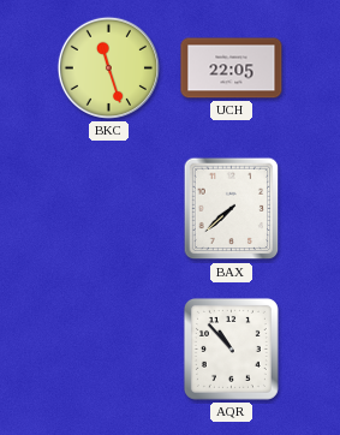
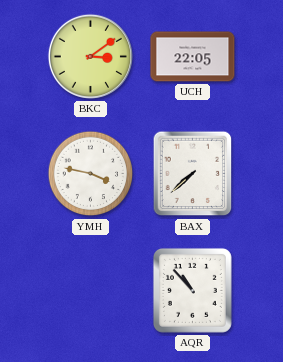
BKC: 11:27 -> 3:09 (90, 56)
YMH: none -> 3:47 (91, 174)
